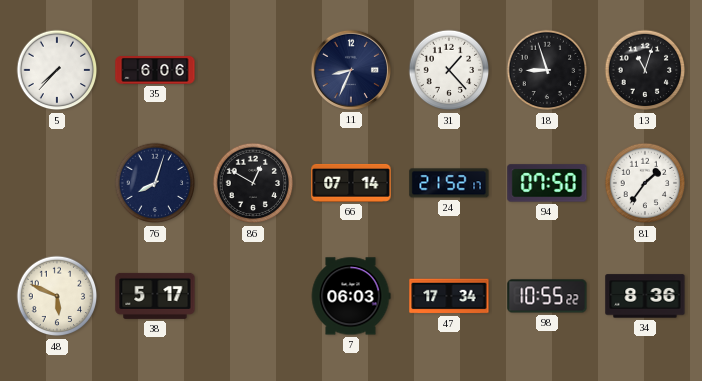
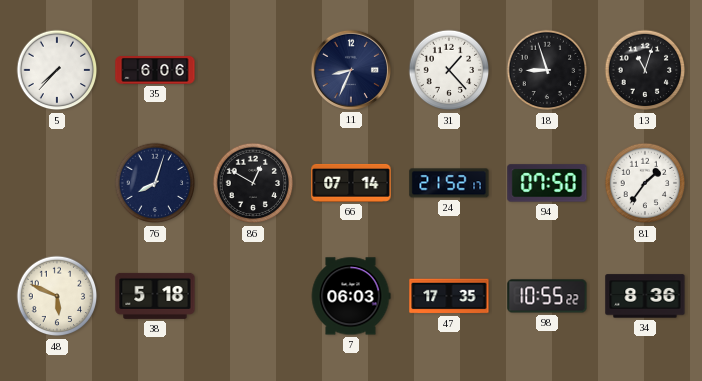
38: 5:17 -> 5:18 (155, 296)
47: 17:34 -> 17:35 (449, 296)
